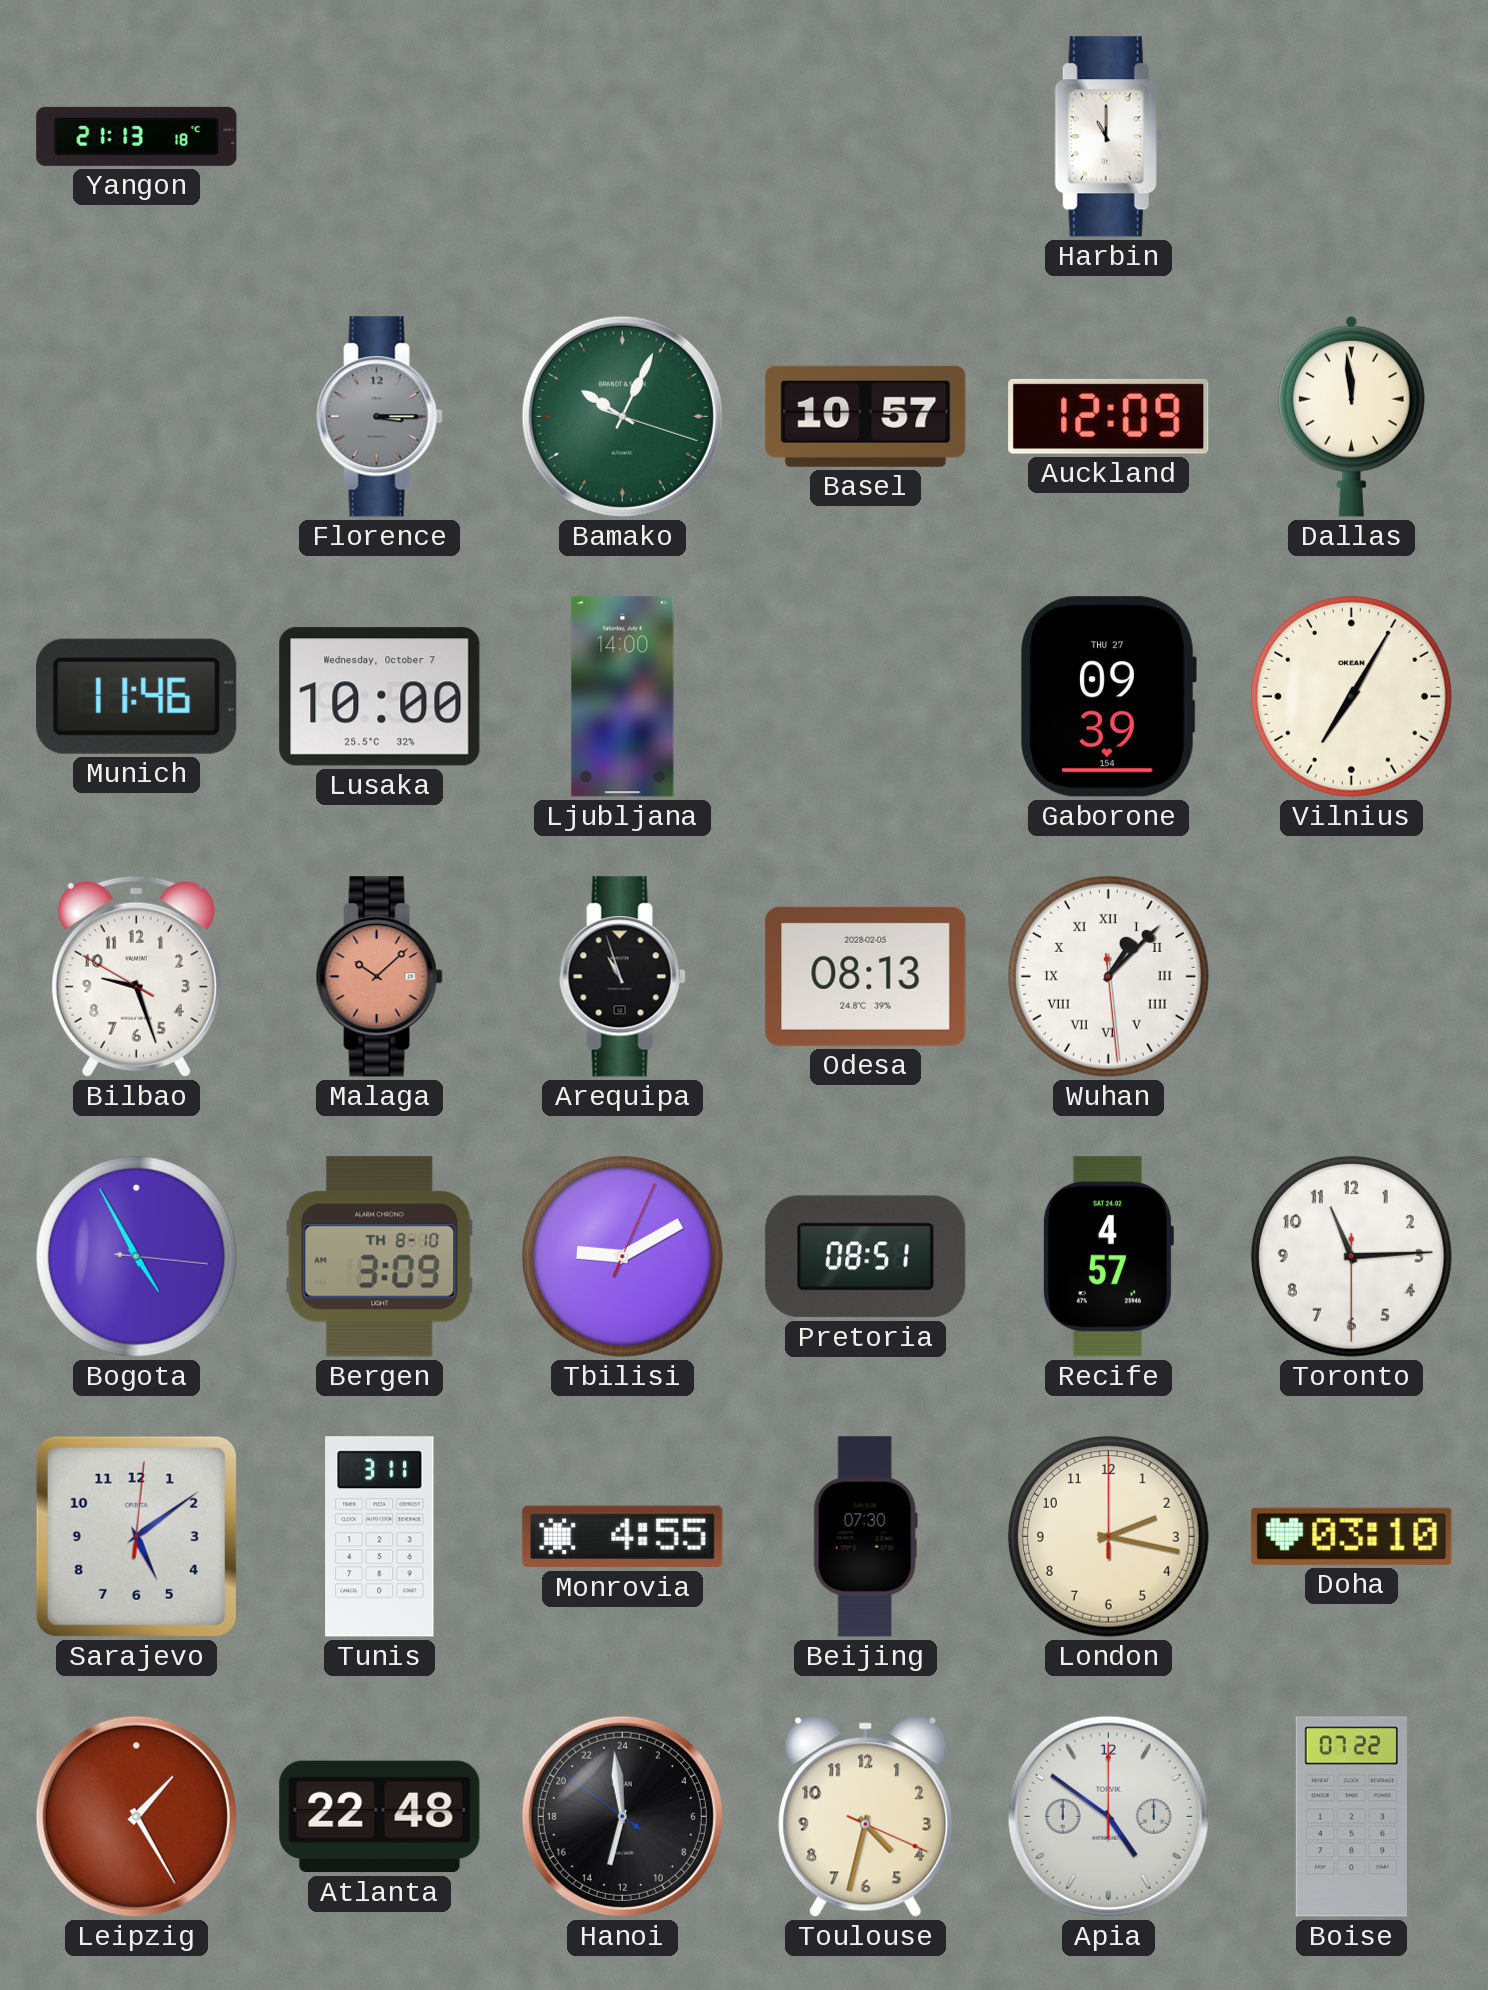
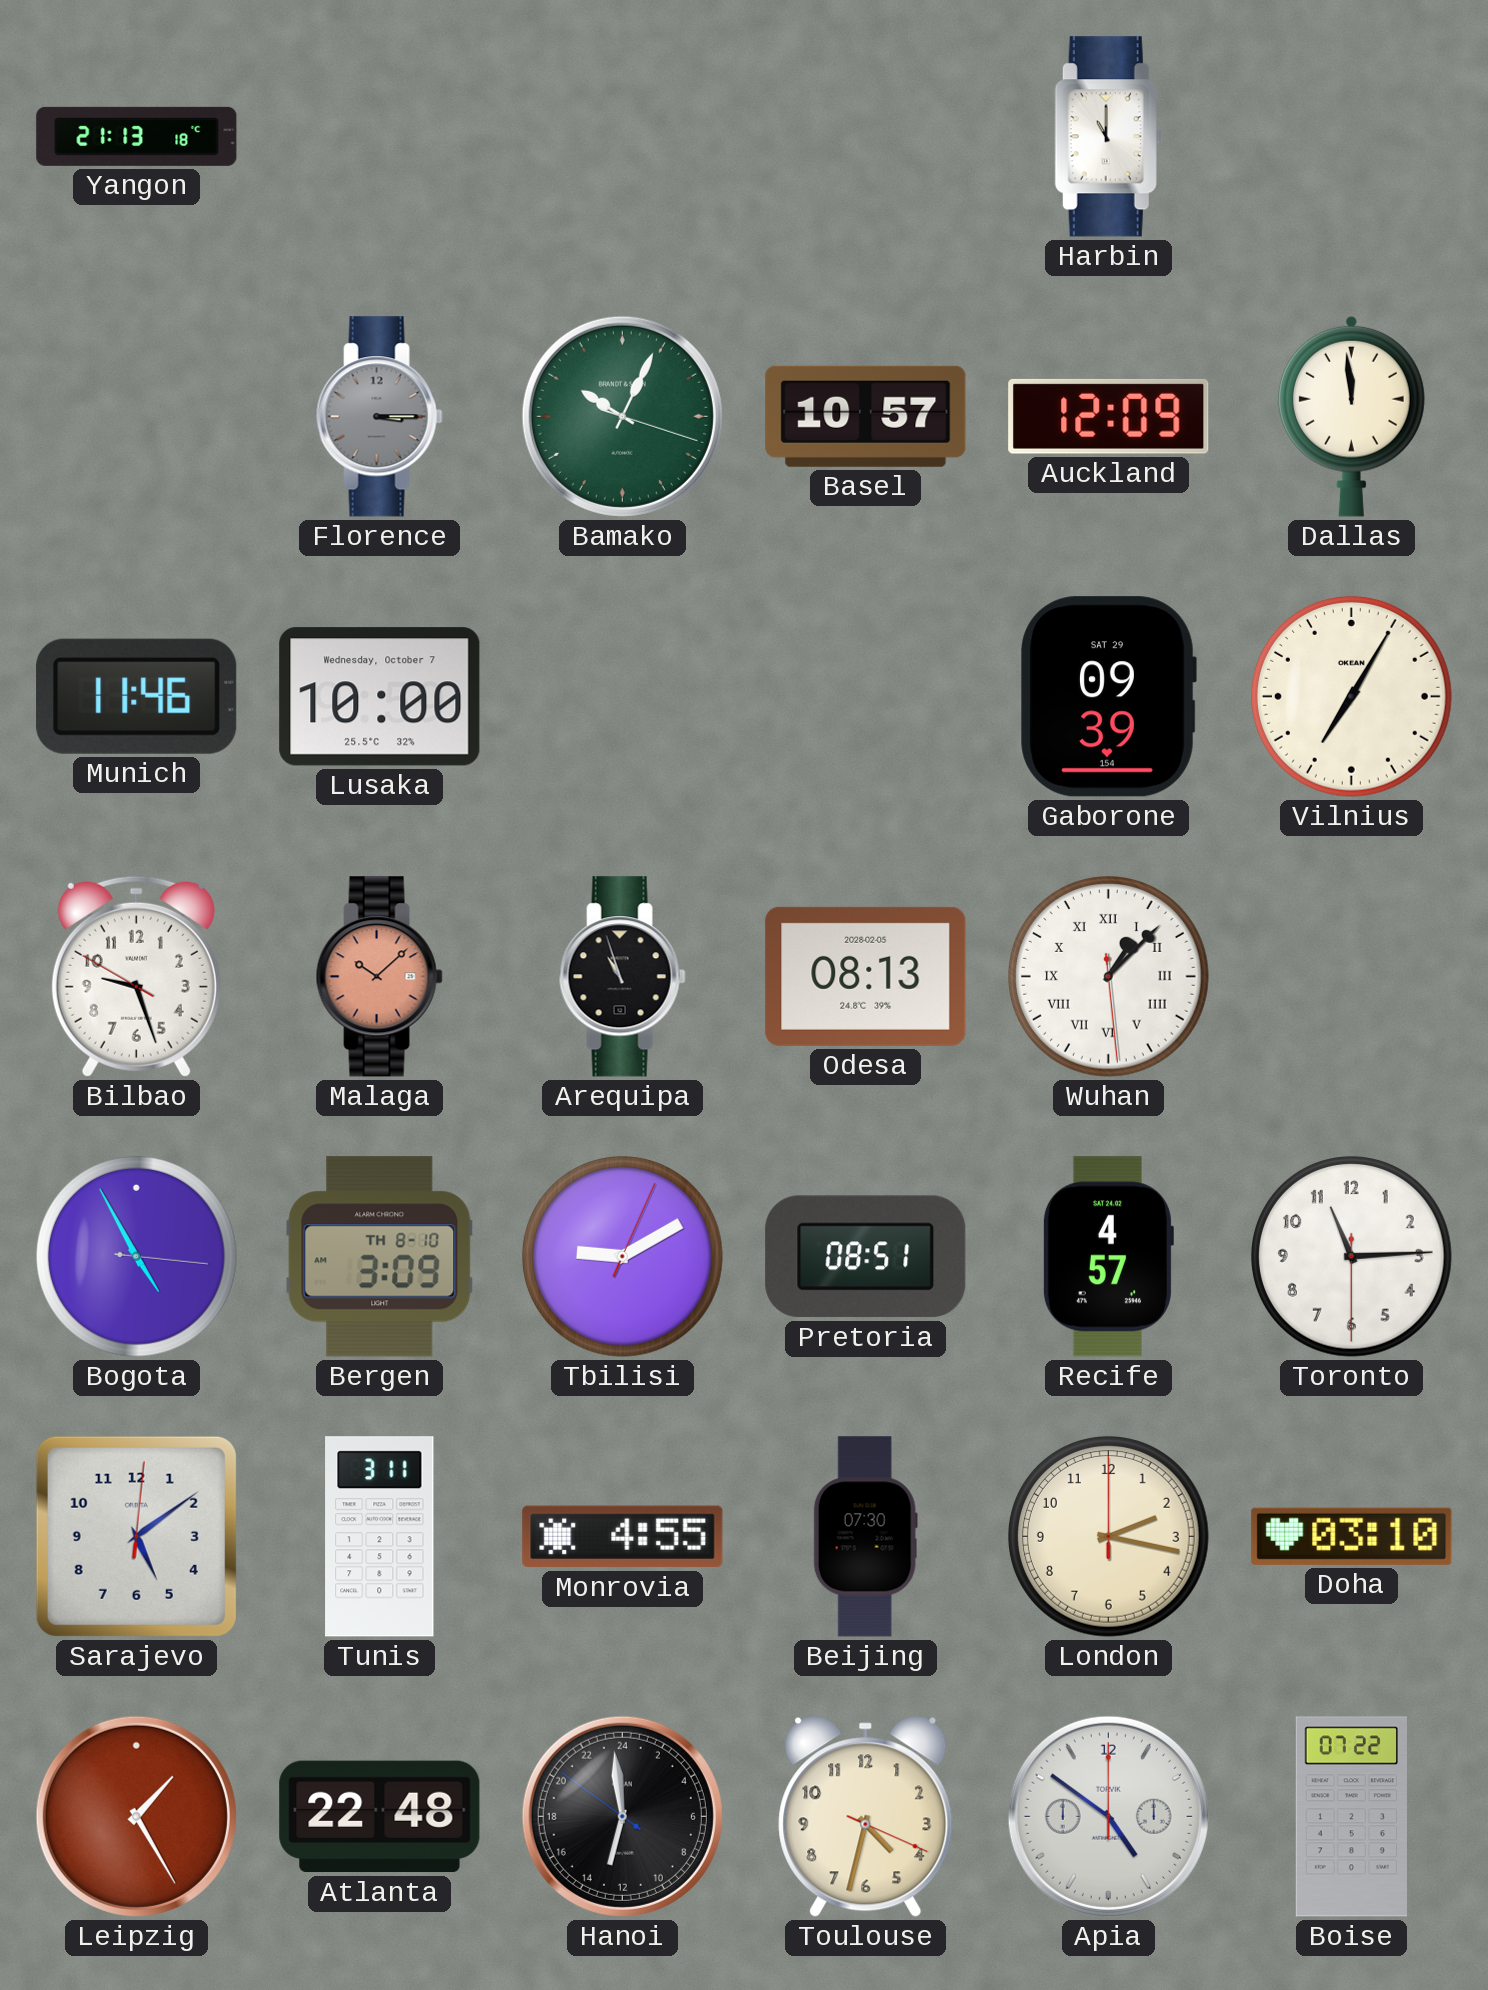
Ljubljana: 14:00 -> none (623, 697)
Gaborone date: THU 27 -> SAT 29 (1108, 697)
